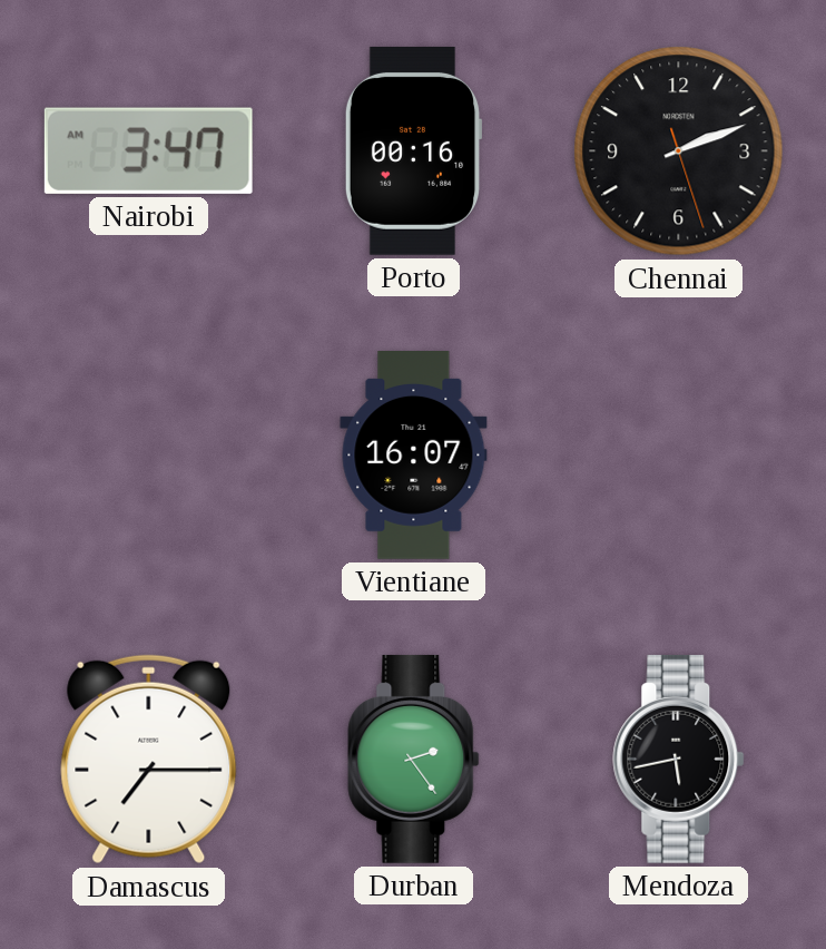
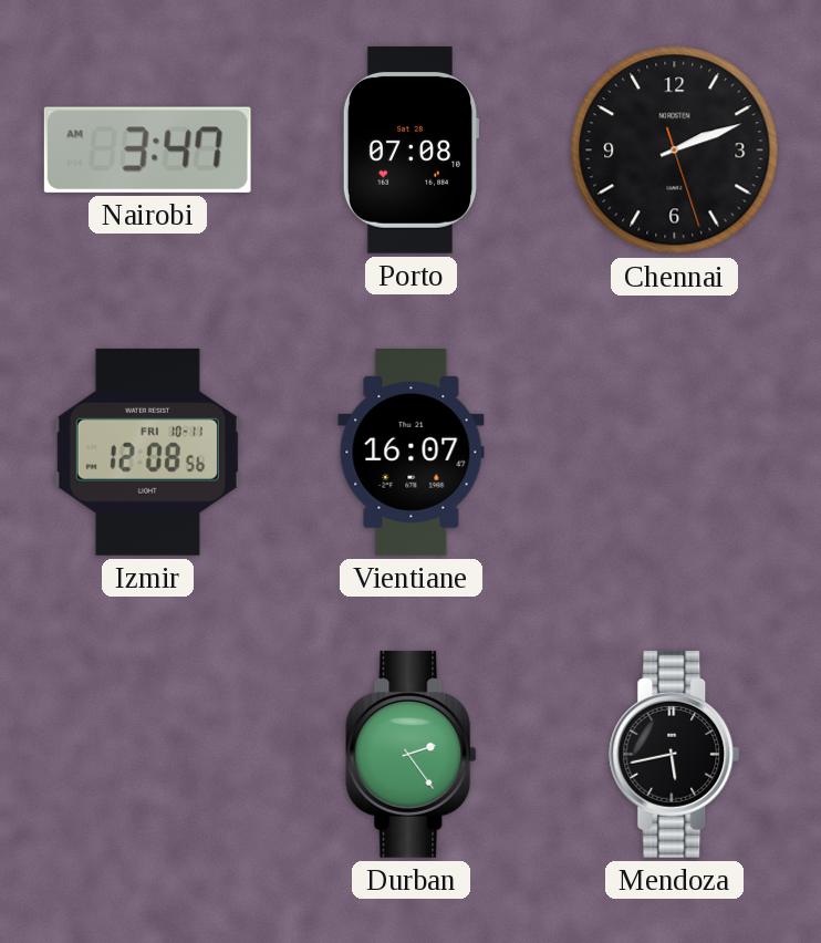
Porto: 00:16 -> 07:08 (410, 149)
Izmir: none -> 12:08 (147, 452)
Damascus: 7:15 -> none (149, 760)
